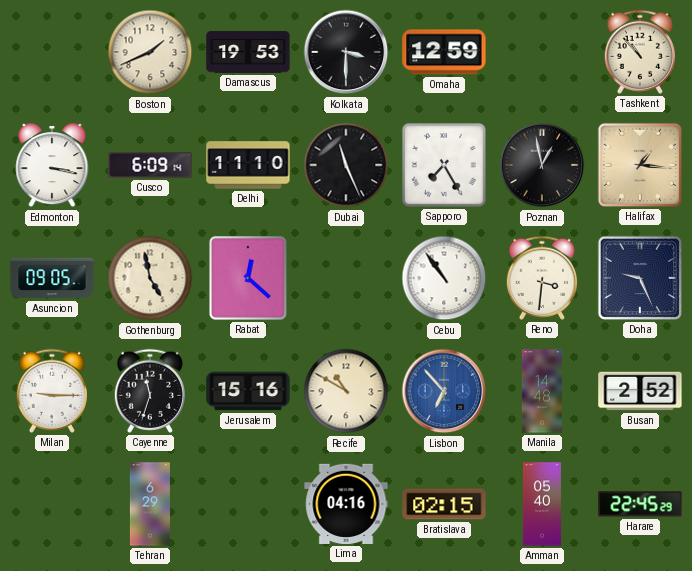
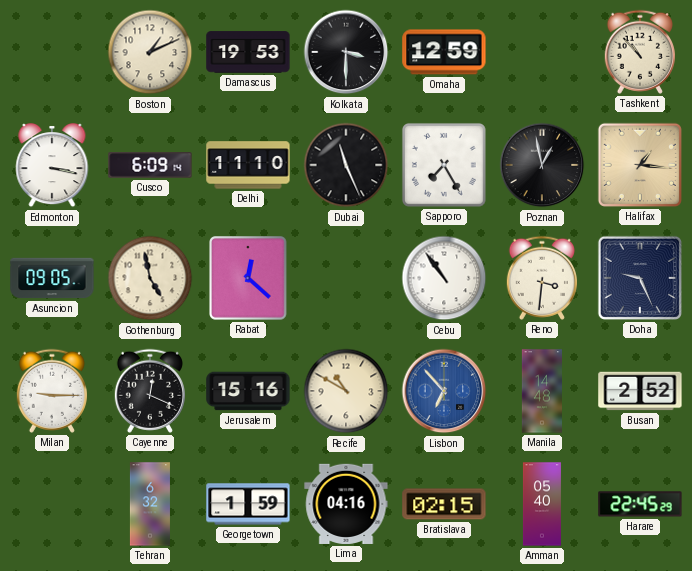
Boston: 1:41 -> 1:11 (150, 52)
Cayenne: 11:33 -> 12:19 (150, 391)
Tehran: 6:29 -> 6:32 (150, 504)
Georgetown: none -> 1:59 (248, 504)
